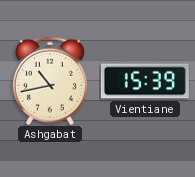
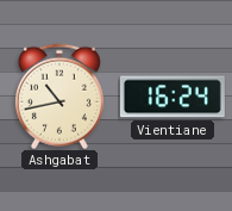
Vientiane: 15:39 -> 16:24 (173, 97)
